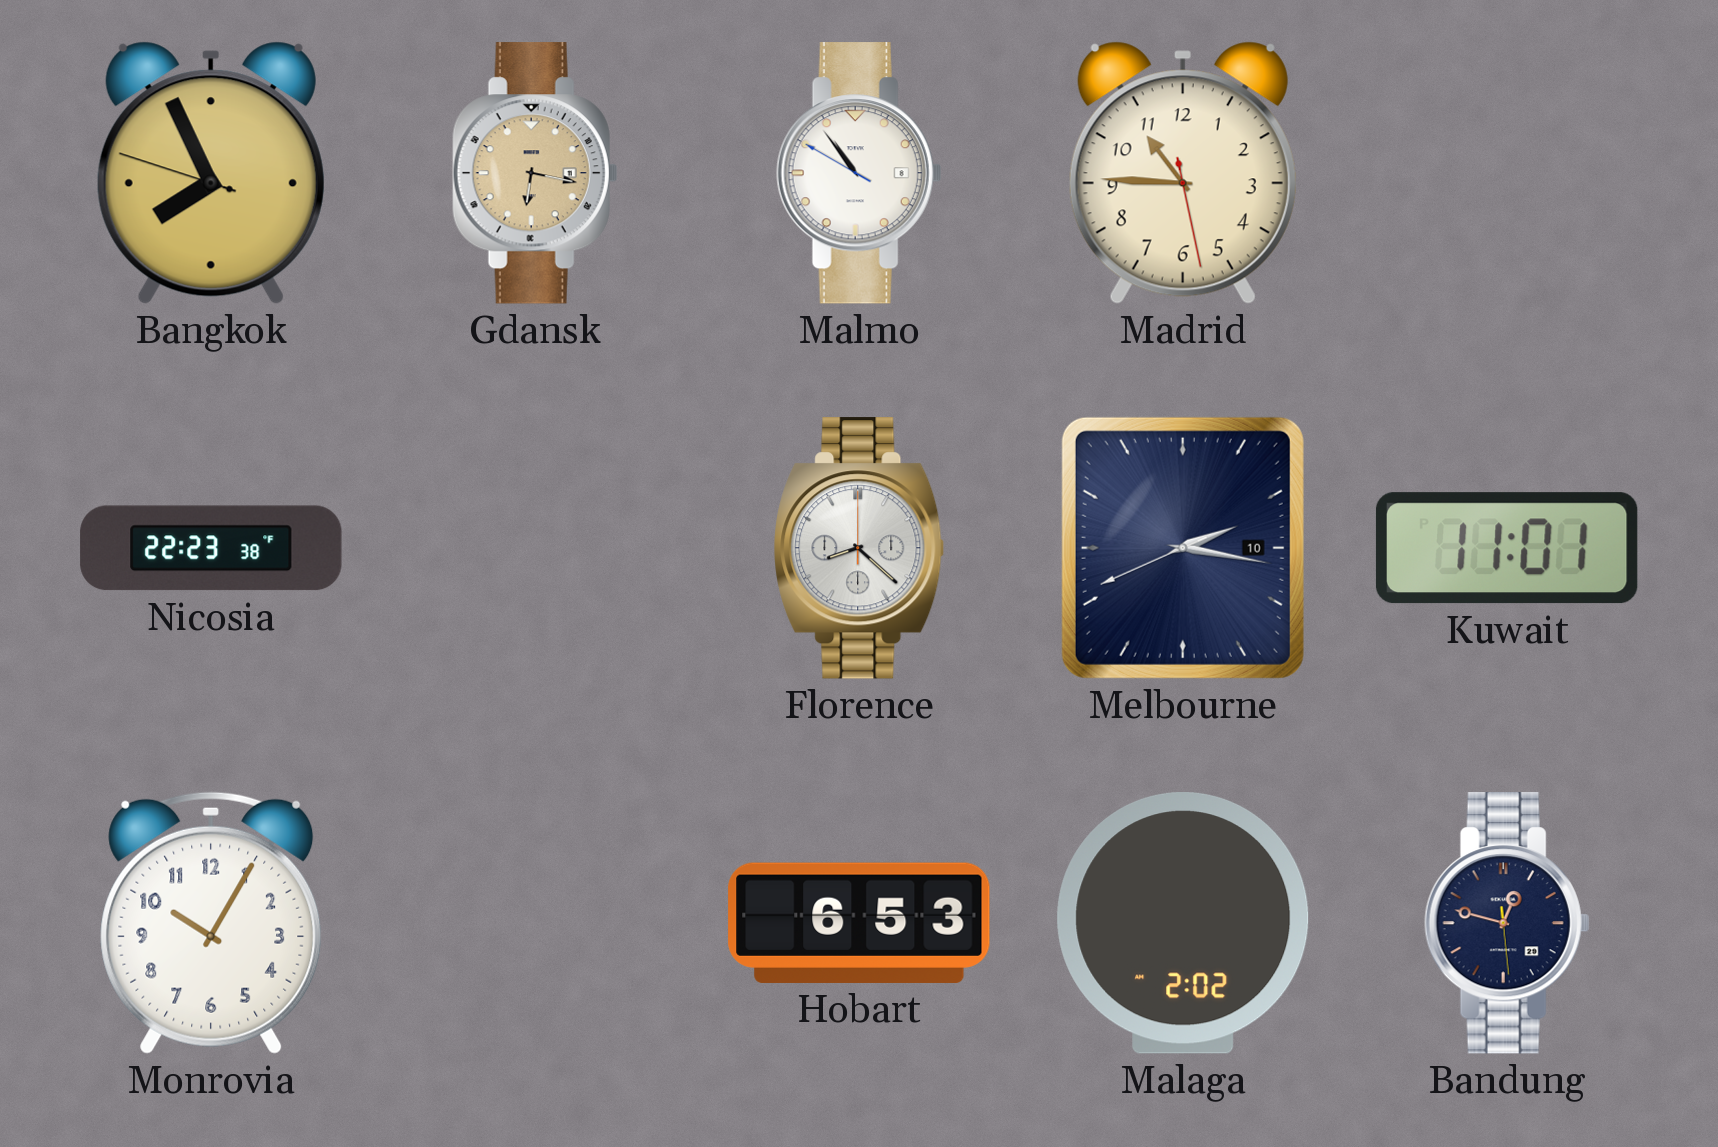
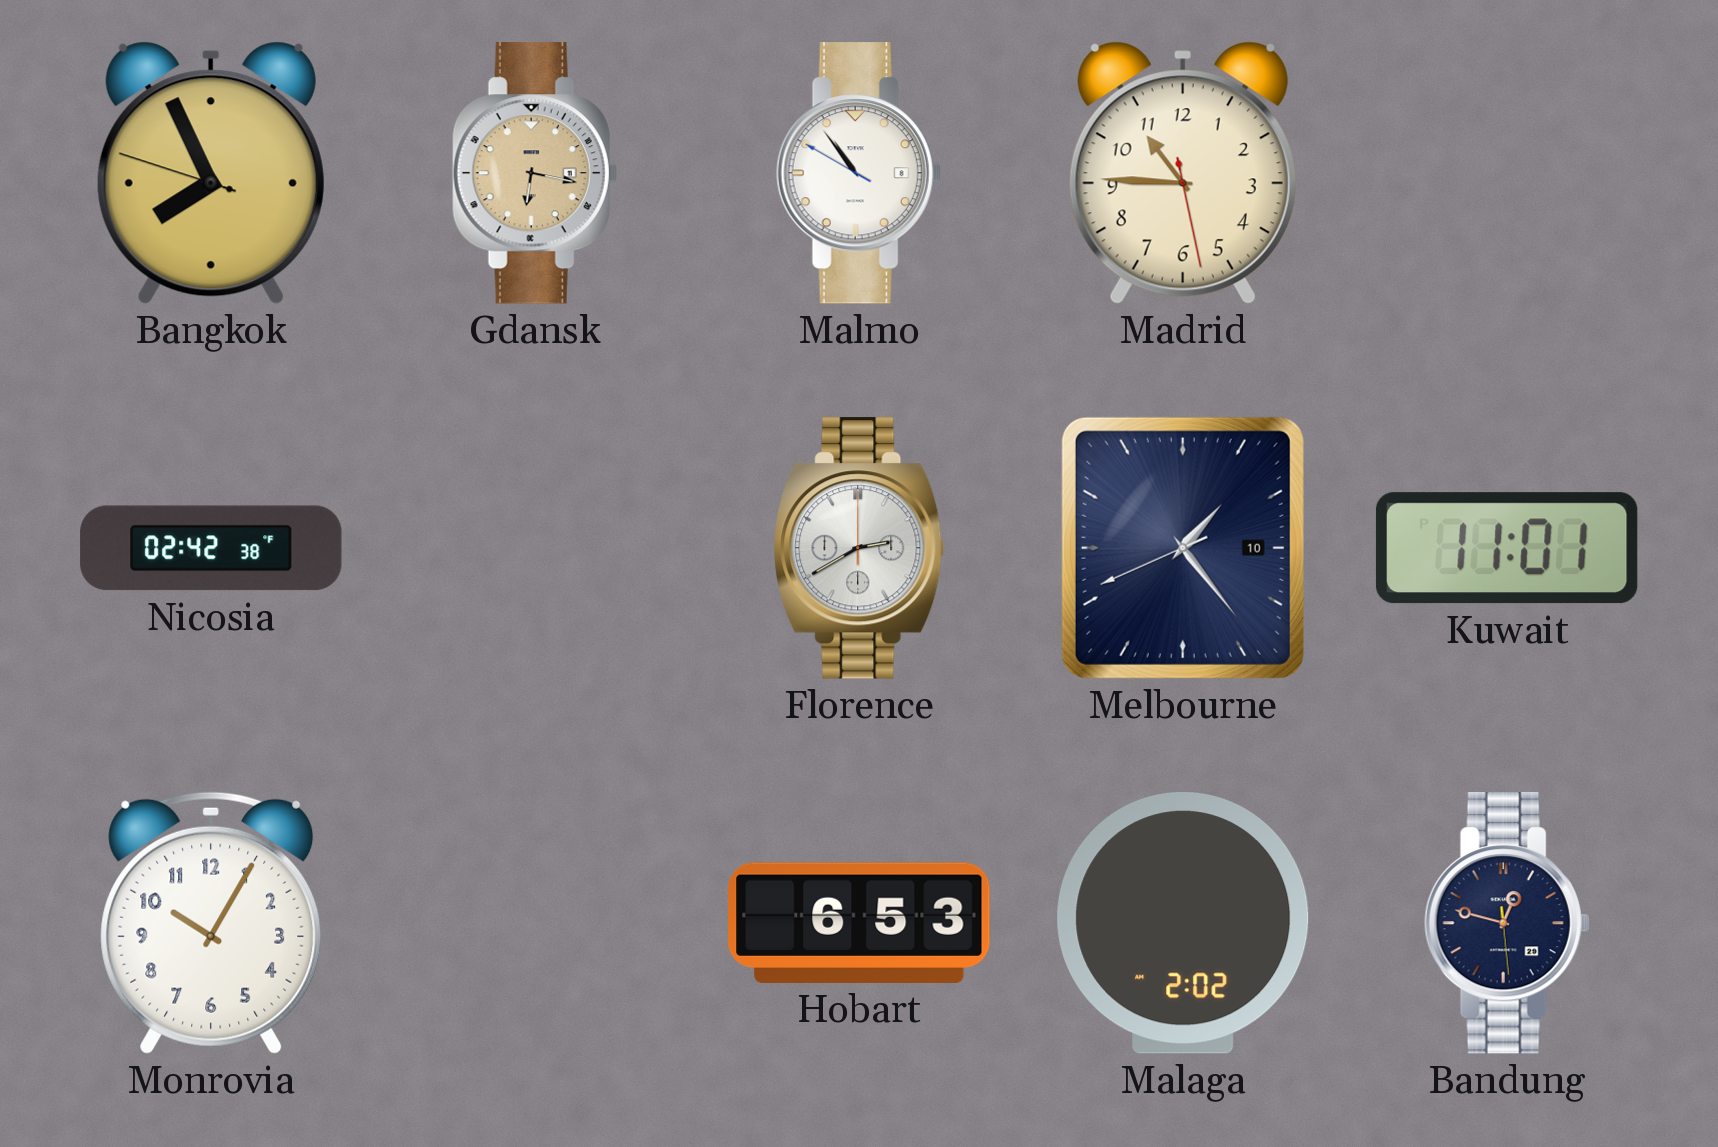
Nicosia: 22:23 -> 02:42 (211, 548)
Florence: 8:22 -> 2:40 (859, 548)
Melbourne: 2:16 -> 1:23 (1183, 548)
